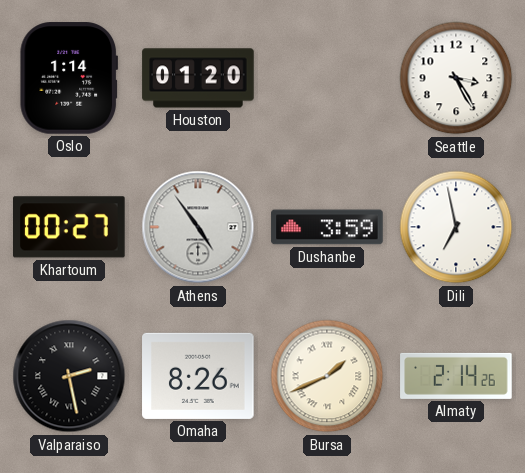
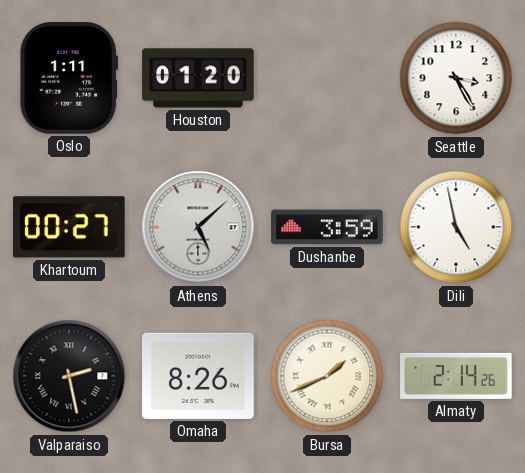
Oslo: 1:14 -> 1:11 (68, 78)
Athens: 4:54 -> 5:08 (198, 227)
Dili: 6:58 -> 4:58 (456, 227)
